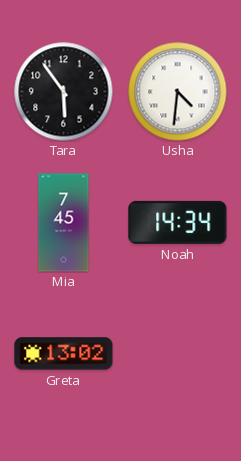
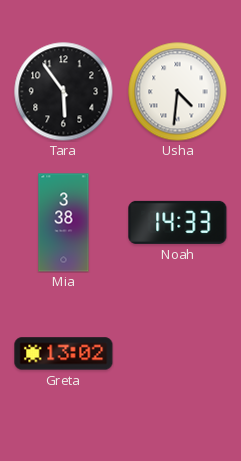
Mia: 7:45 -> 3:38 (64, 223)
Noah: 14:34 -> 14:33 (178, 222)
